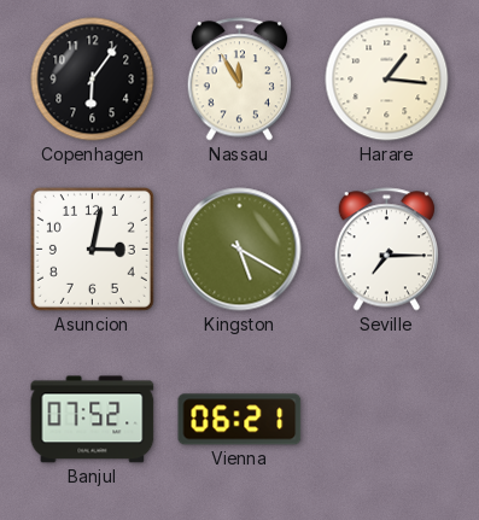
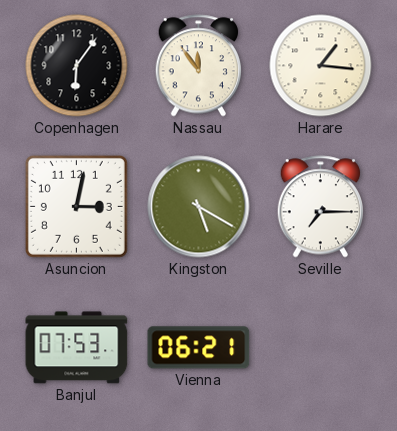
Nassau: 11:55 -> 11:54 (198, 66)
Banjul: 07:52 -> 07:53 (77, 348)
